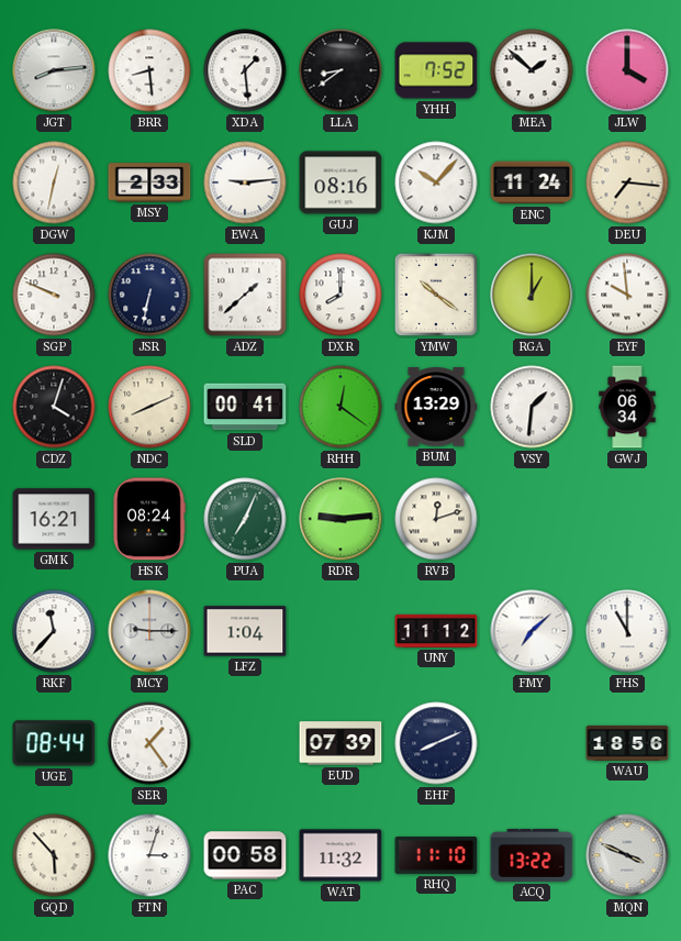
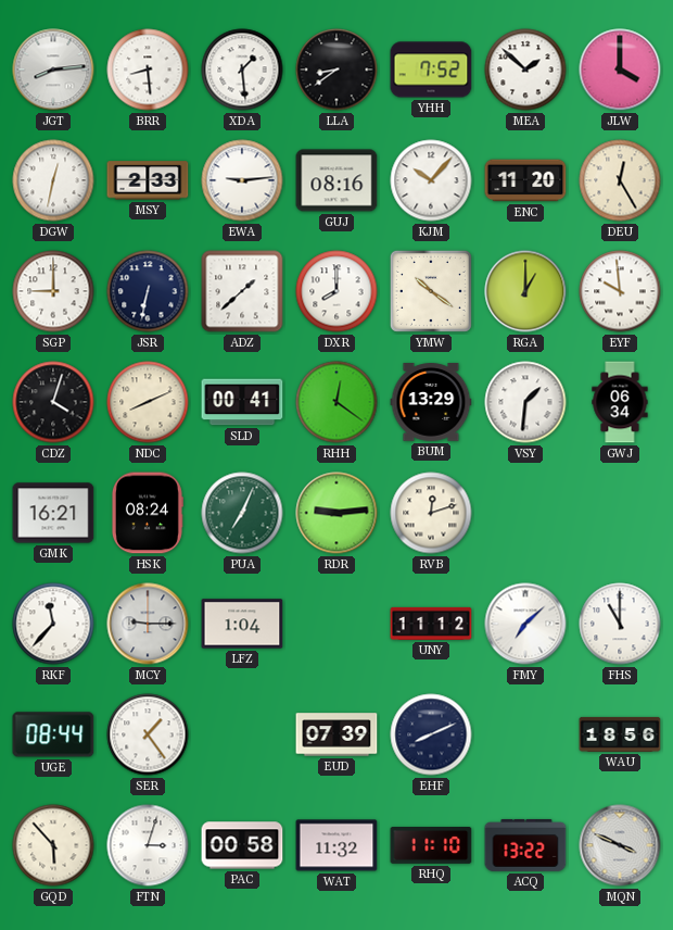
ENC: 11:24 -> 11:20 (525, 180)
DEU: 7:16 -> 12:25 (620, 180)
SGP: 9:49 -> 9:00 (53, 291)
